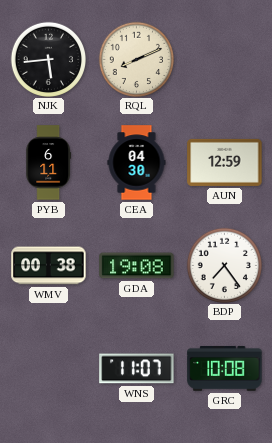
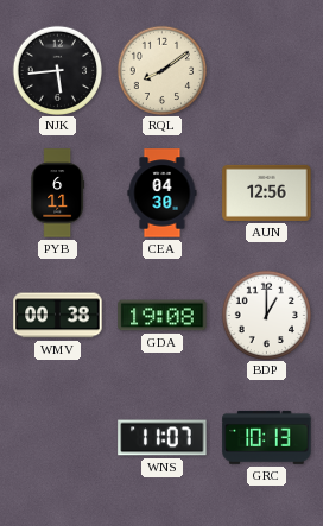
RQL: 8:11 -> 8:09 (161, 70)
AUN: 12:59 -> 12:56 (267, 192)
BDP: 7:24 -> 1:00 (266, 315)
GRC: 10:08 -> 10:13 (267, 437)
